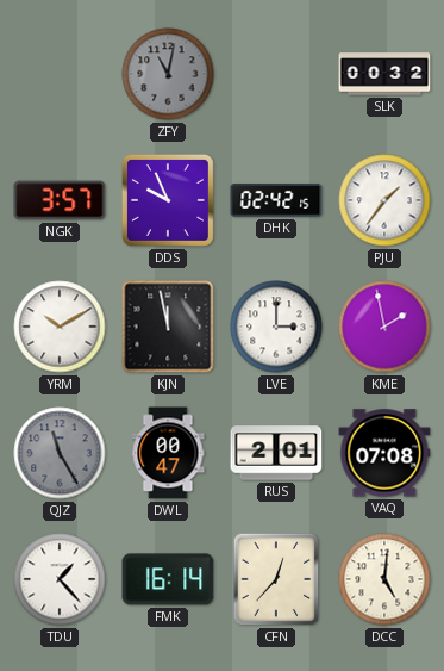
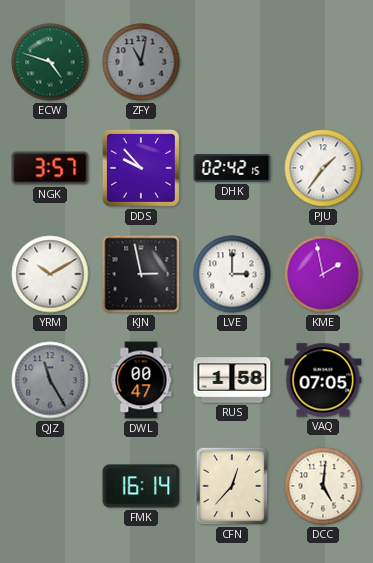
ECW: none -> 4:48 (50, 62)
SLK: 00:32 -> none (384, 74)
DDS: 9:56 -> 9:53 (141, 168)
KJN: 11:58 -> 2:58 (141, 274)
RUS: 2:01 -> 1:58 (232, 380)
VAQ: 07:08 -> 07:05 (323, 380)
TDU: 1:23 -> none (60, 579)
